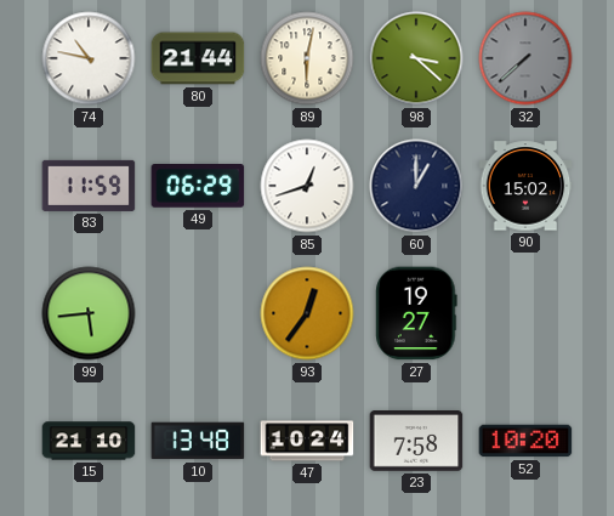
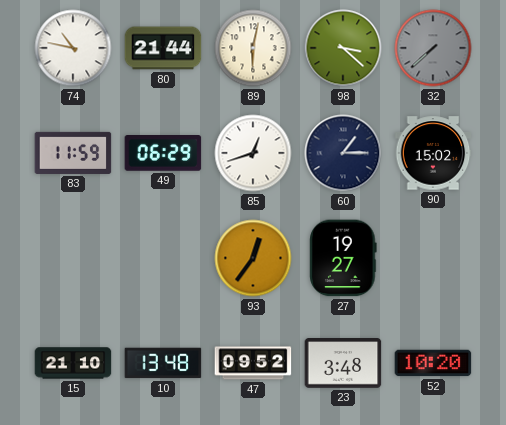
60: 1:00 -> 1:15 (343, 153)
99: 5:44 -> none (89, 313)
47: 10:24 -> 09:52 (253, 363)
23: 7:58 -> 3:48 (343, 364)
